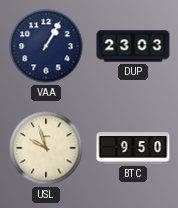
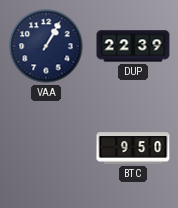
DUP: 23:03 -> 22:39 (133, 46)
USL: 9:57 -> none (46, 148)
